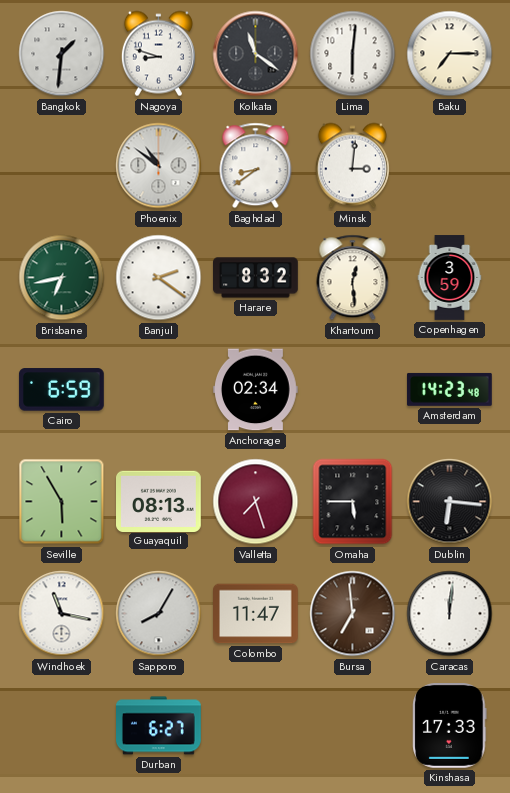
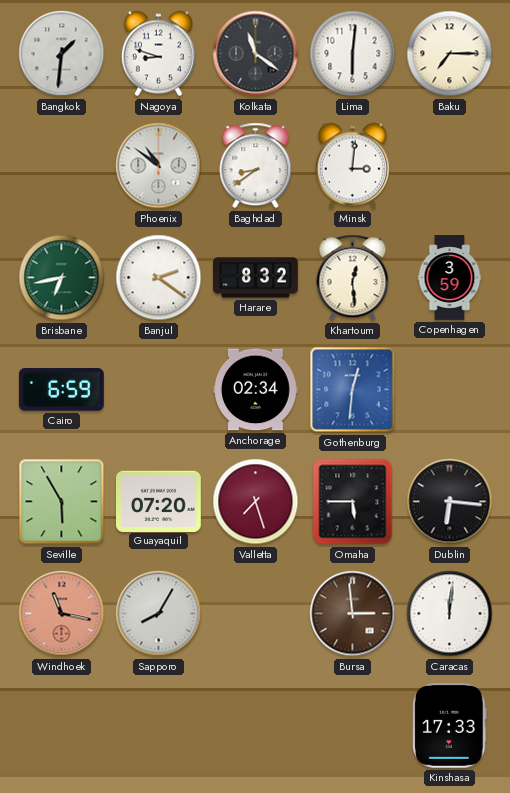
Gothenburg: none -> 12:31 (353, 390)
Amsterdam: 14:23 -> none (449, 389)
Guayaquil: 08:13 -> 07:20 (159, 501)
Windhoek dial: white -> salmon (62, 614)
Colombo: 11:47 -> none (256, 614)
Bursa: 6:59 -> 2:59 (353, 614)
Durban: 6:27 -> none (159, 726)
